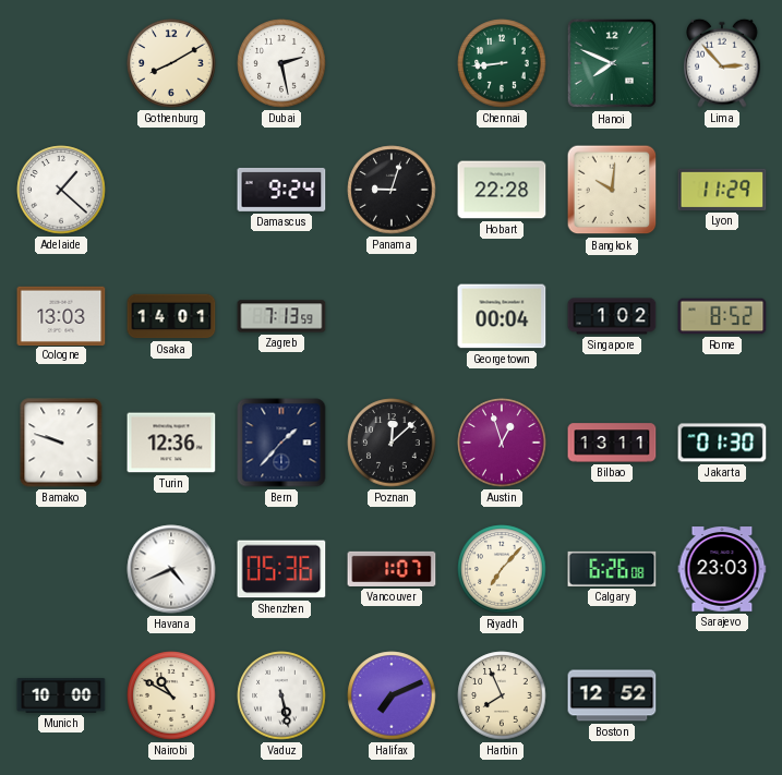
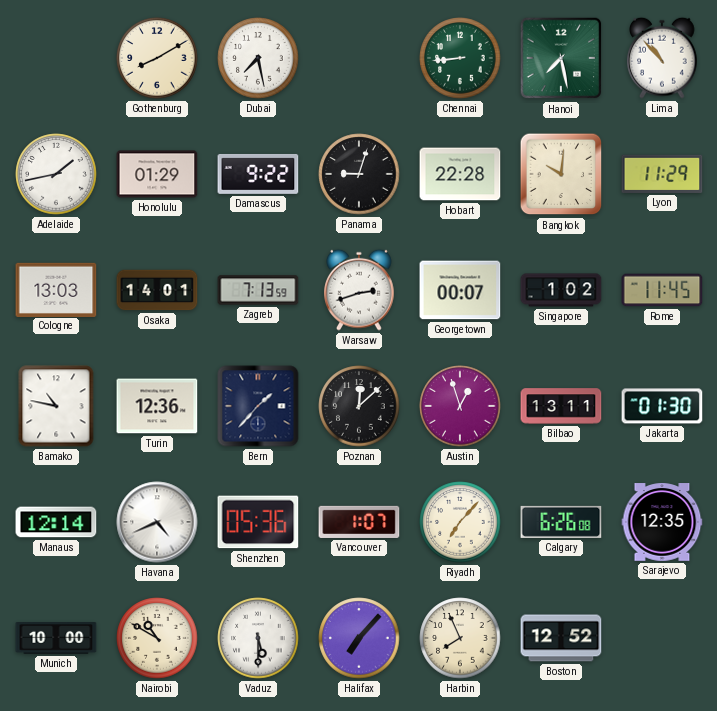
Dubai: 2:28 -> 7:28 (258, 58)
Hanoi: 7:49 -> 7:28 (561, 58)
Lima: 2:53 -> 10:53 (662, 58)
Adelaide: 1:22 -> 1:43 (56, 174)
Honolulu: none -> 01:29 (157, 174)
Damascus: 9:24 -> 9:22 (258, 174)
Warsaw: none -> 2:42 (359, 290)
Georgetown: 00:04 -> 00:07 (460, 290)
Rome: 8:52 -> 11:45 (662, 290)
Bamako: 9:48 -> 10:47 (56, 406)
Manaus: none -> 12:14 (56, 522)
Sarajevo: 23:03 -> 12:35 (662, 522)
Vaduz: 5:28 -> 5:30 (258, 638)
Halifax: 7:11 -> 7:07 (359, 638)
